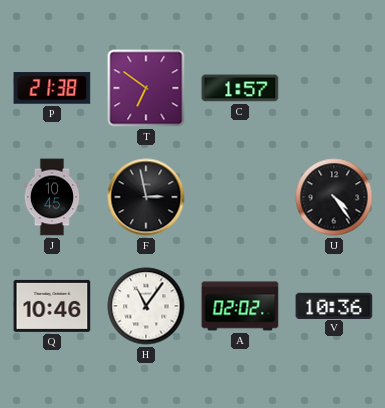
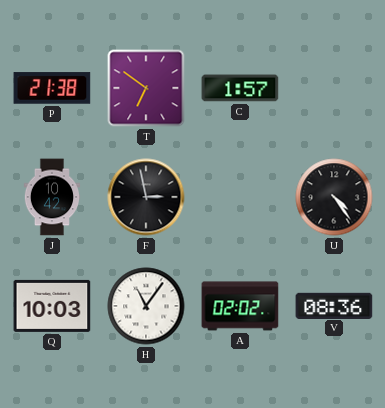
J: 10:45 -> 10:42 (52, 197)
Q: 10:46 -> 10:03 (52, 306)
V: 10:36 -> 08:36 (334, 305)
